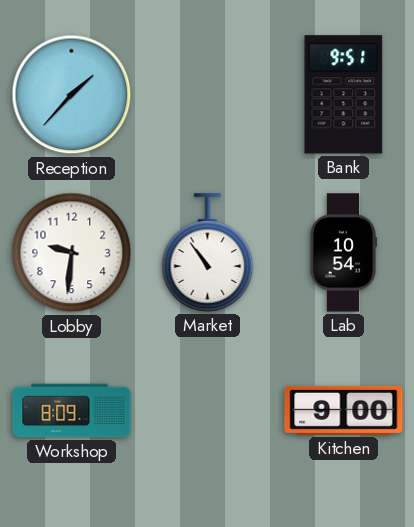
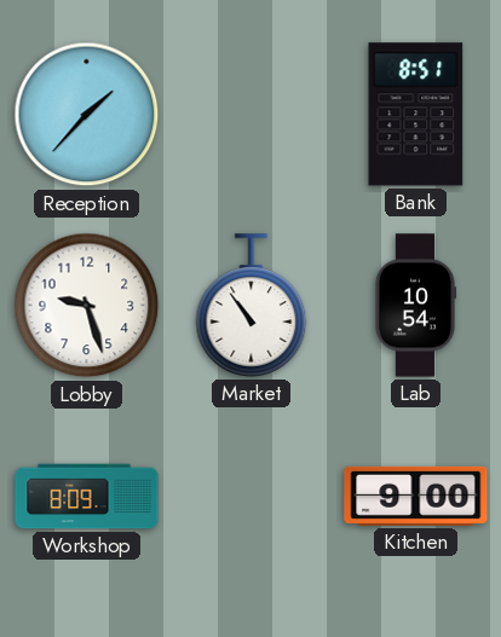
Bank: 9:51 -> 8:51 (416, 115)
Lobby: 9:31 -> 9:27 (87, 306)
